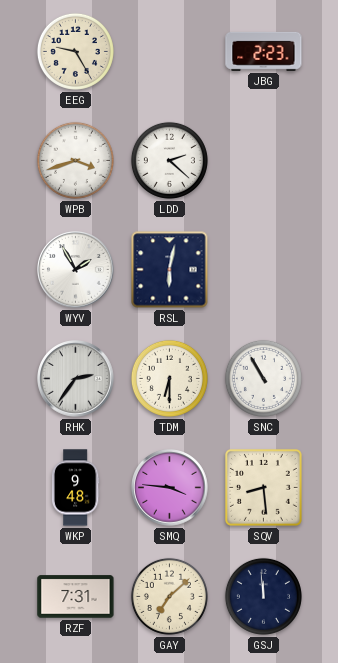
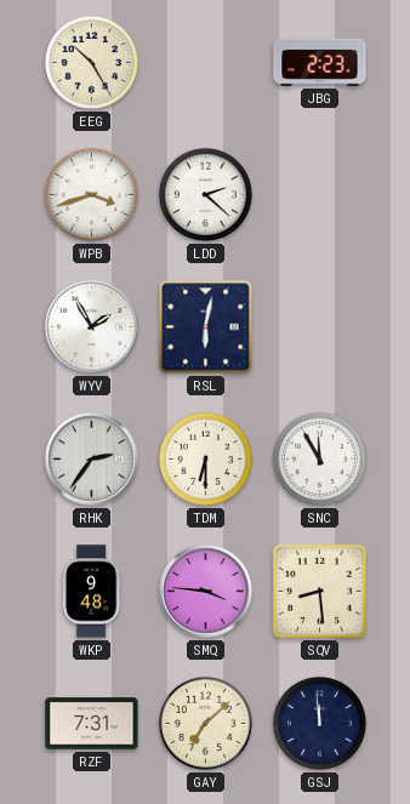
EEG: 9:25 -> 10:25 (91, 62)
SNC: 10:55 -> 11:55 (319, 458)
